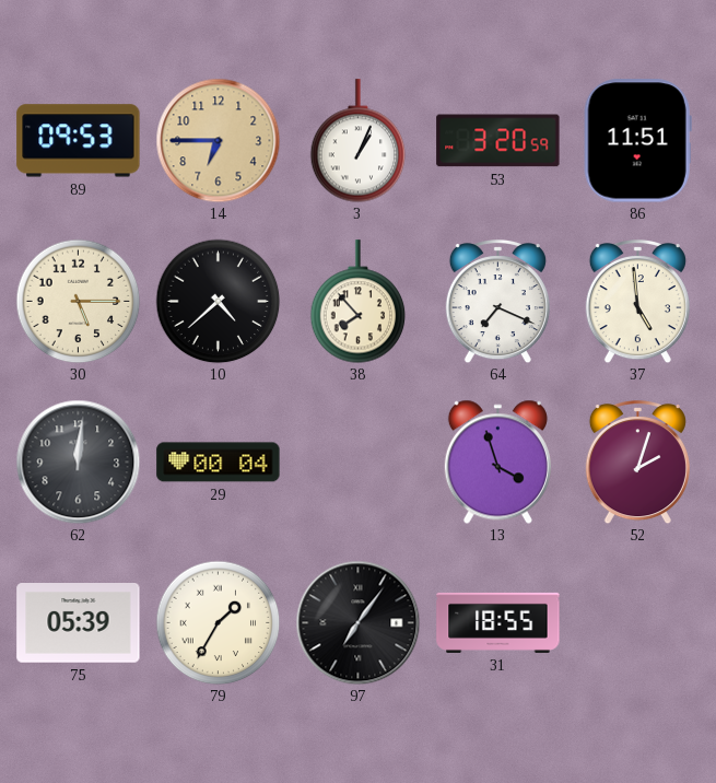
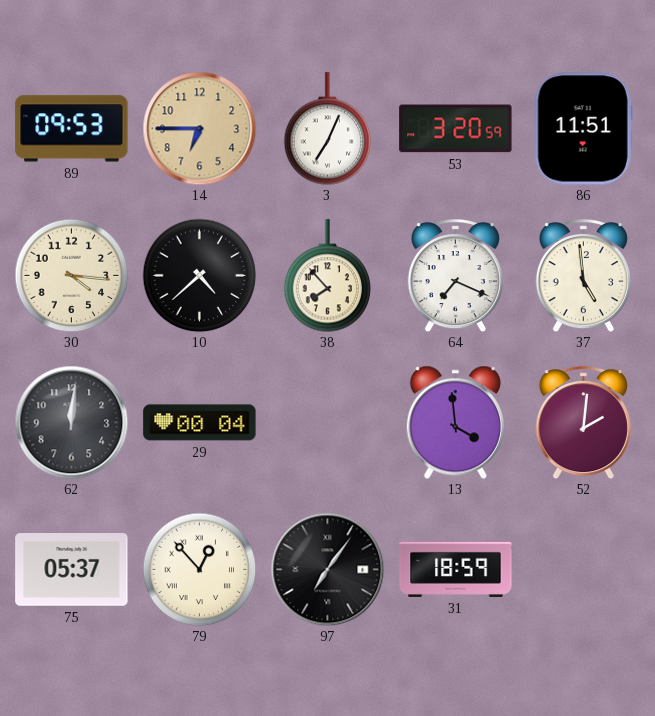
3: 1:04 -> 7:04 (328, 129)
30: 5:15 -> 4:16 (71, 275)
13: 3:57 -> 3:59 (455, 422)
52: 2:03 -> 2:01 (583, 422)
75: 05:39 -> 05:37 (72, 570)
79: 1:35 -> 12:53 (199, 569)
31: 18:55 -> 18:59 (456, 569)
